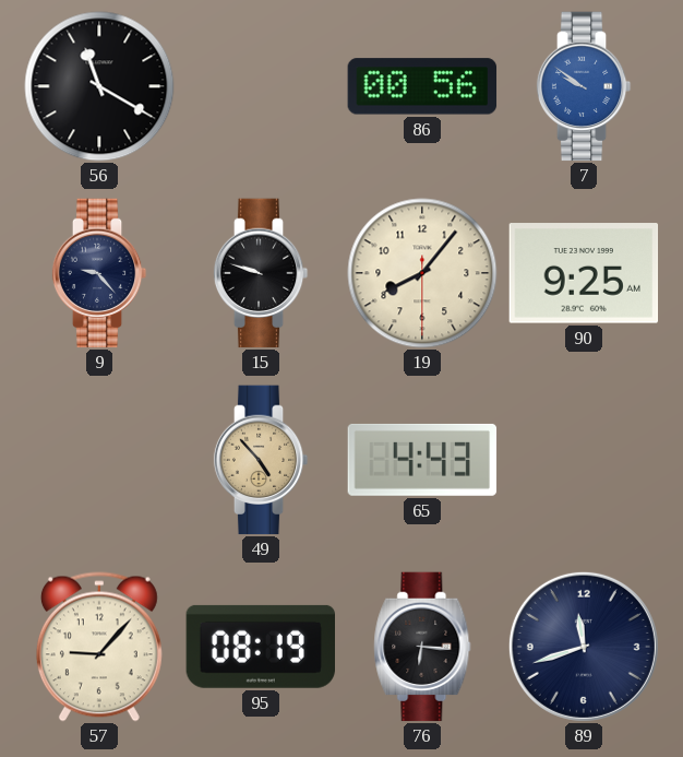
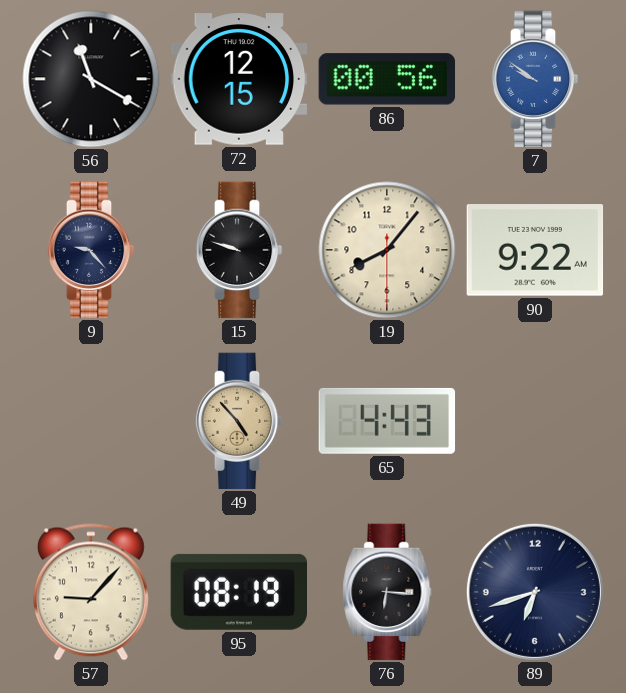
72: none -> 12:15 (239, 79)
90: 9:25 -> 9:22 (535, 250)
89: 11:42 -> 6:42 (535, 592)
